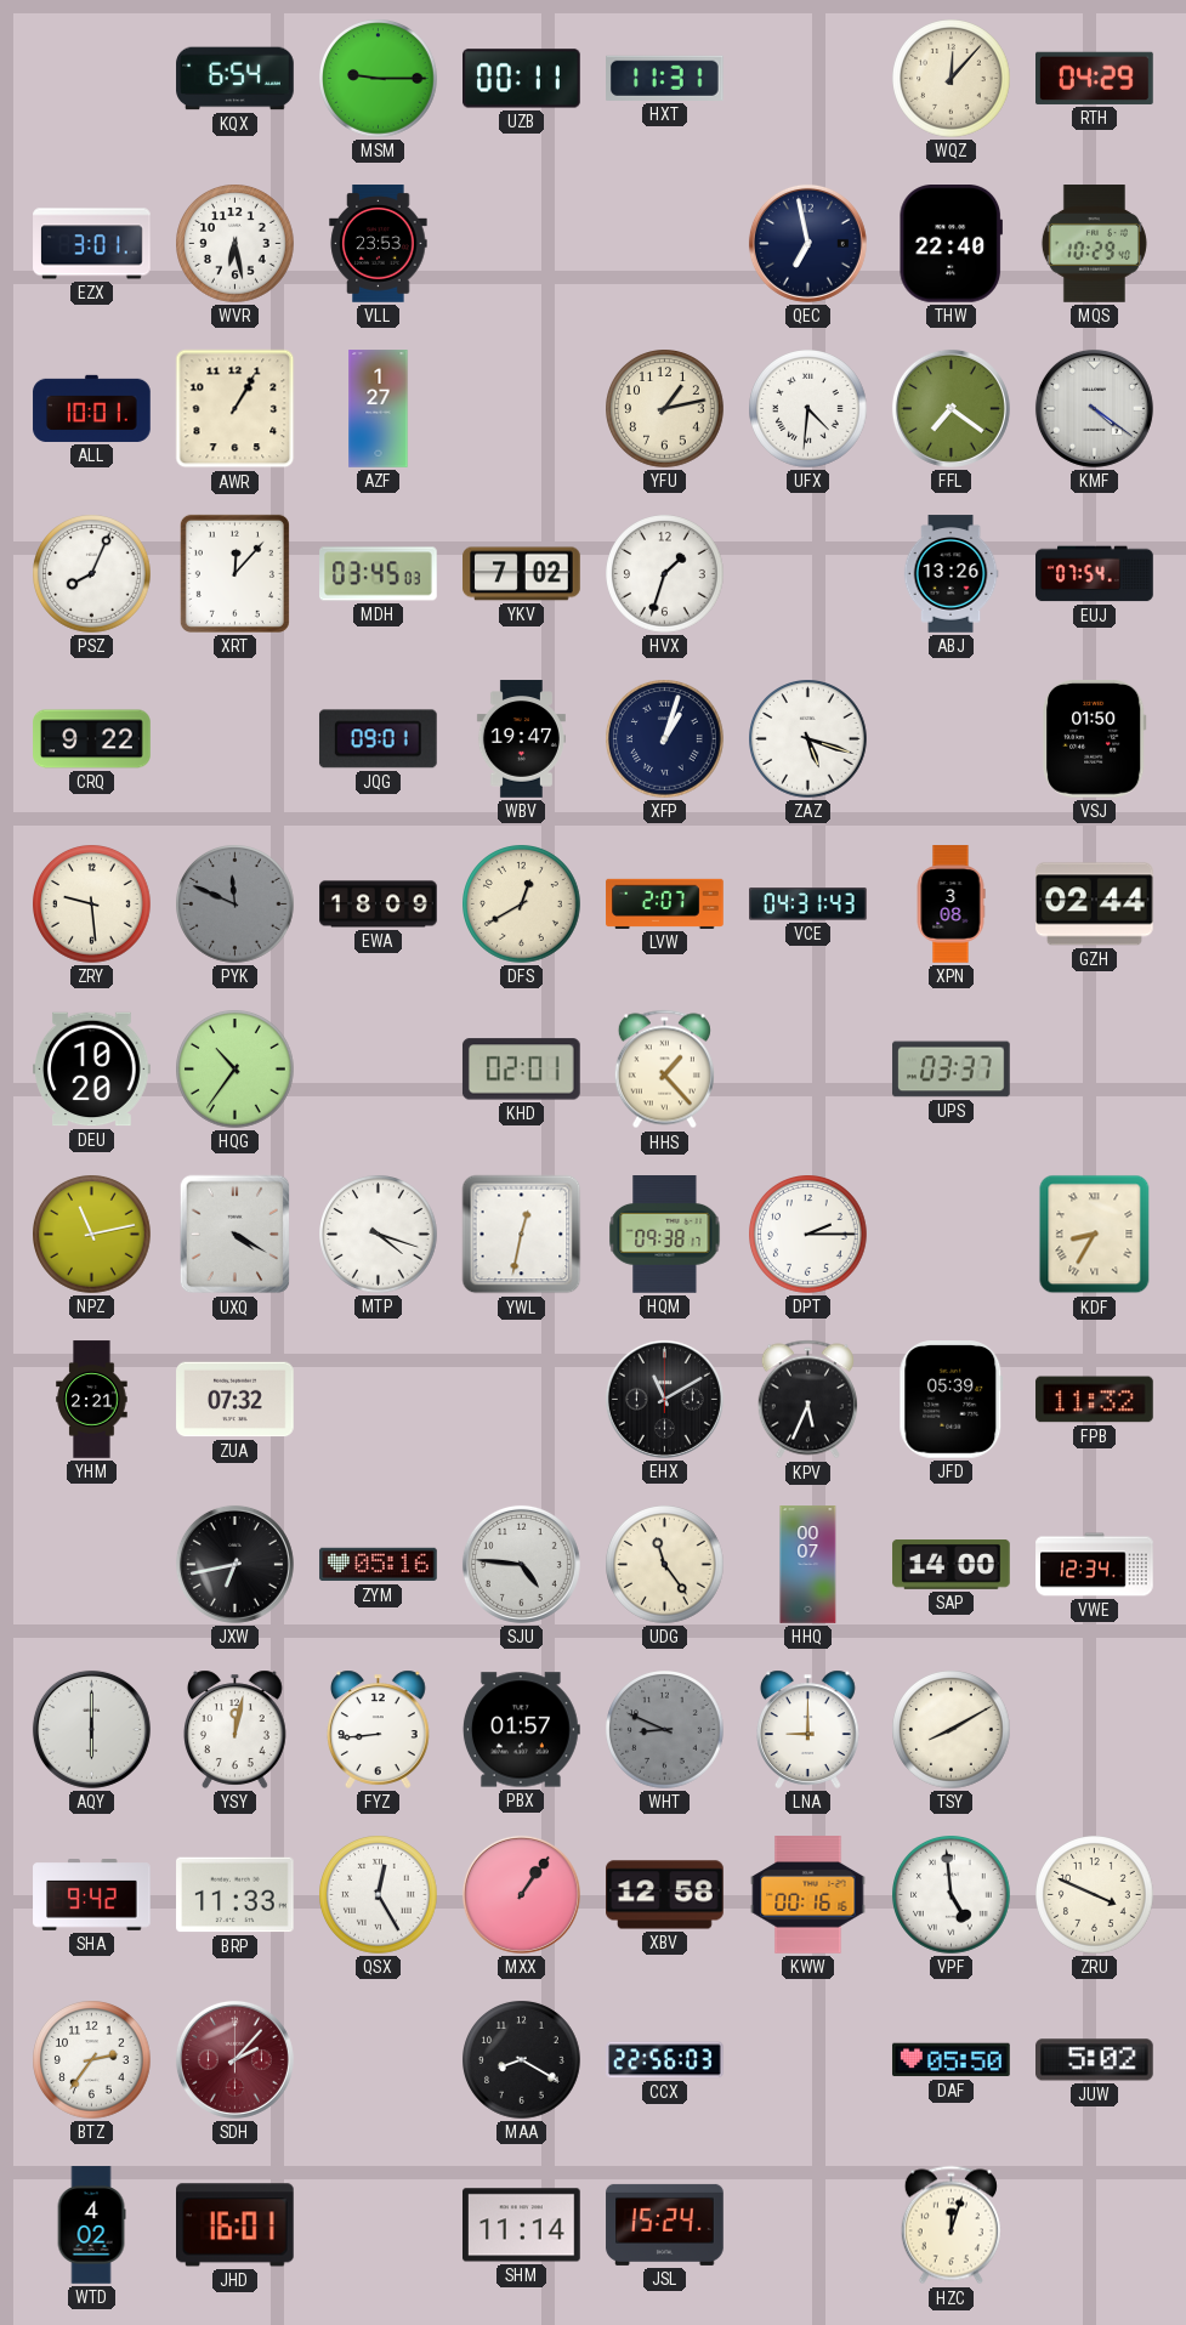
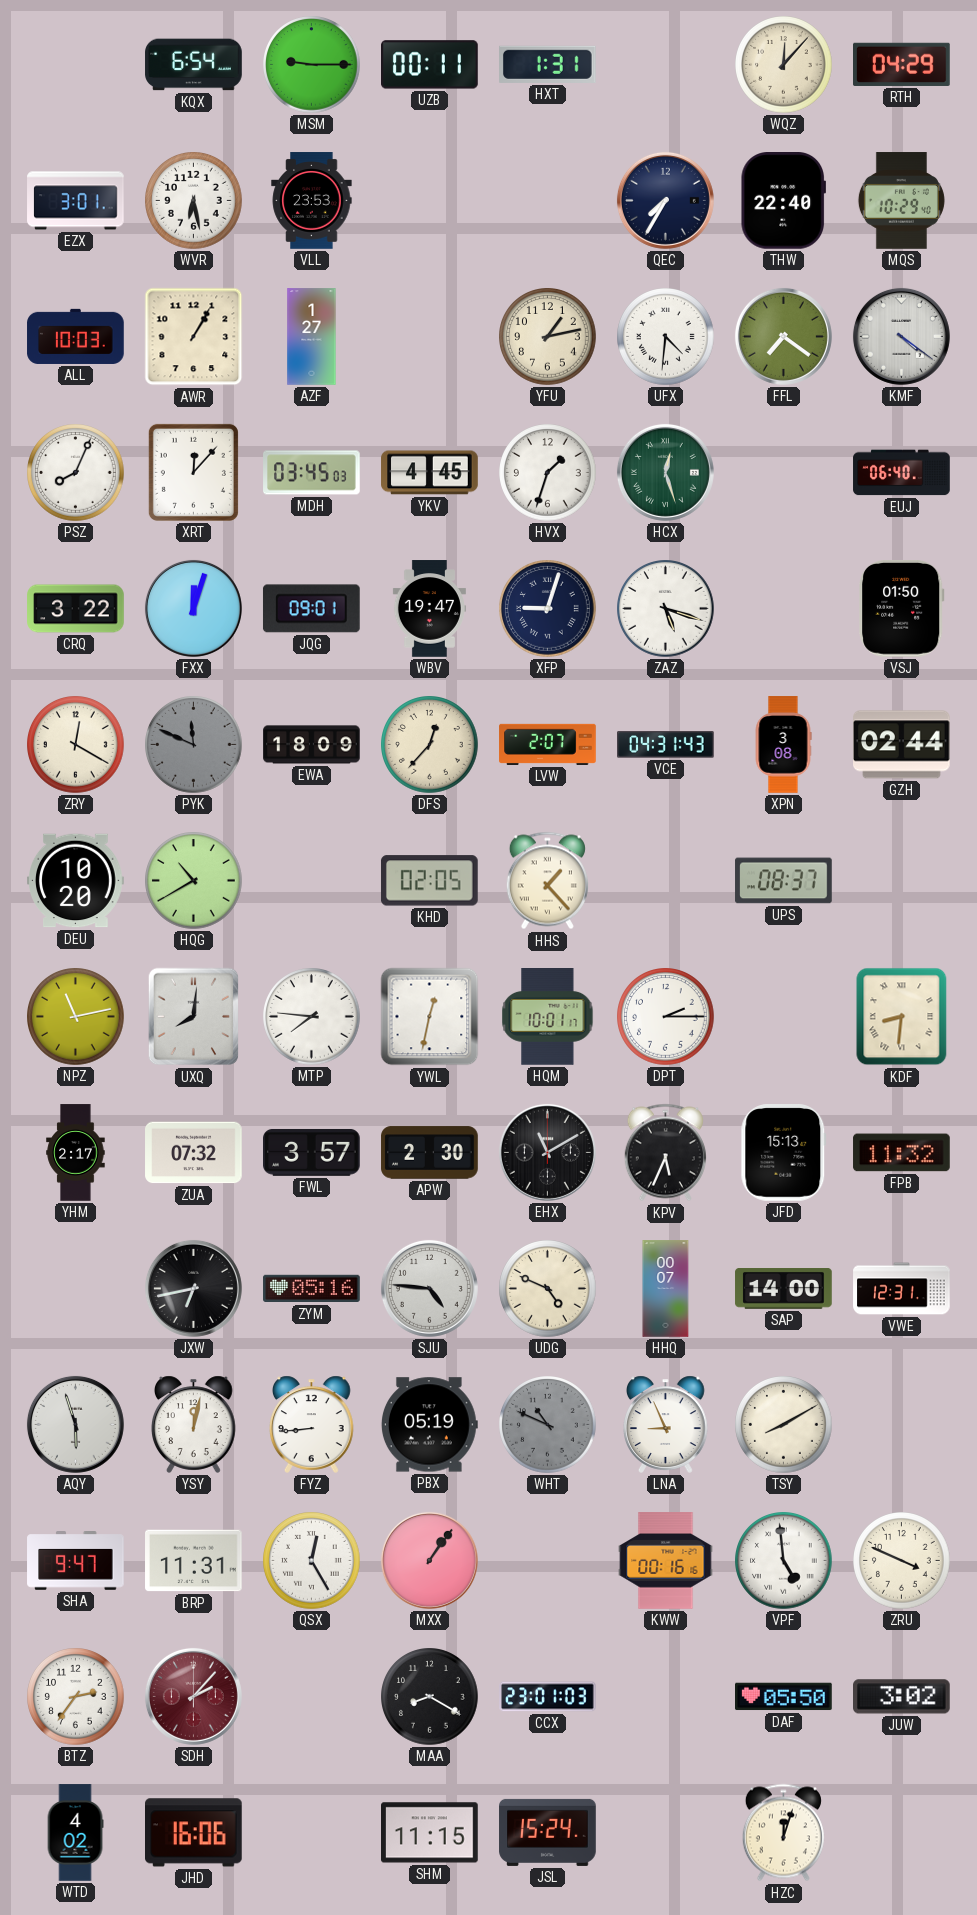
HXT: 11:31 -> 1:31 (548, 64)
QEC: 6:58 -> 7:35 (665, 200)
ALL: 10:01 -> 10:03 (76, 336)
YKV: 7:02 -> 4:45 (430, 473)
HCX: none -> 12:27 (665, 472)
ABJ: 13:26 -> none (950, 574)
EUJ: 07:54 -> 06:40 (902, 473)
CRQ: 9:22 -> 3:22 (76, 609)
FXX: none -> 12:03 (193, 608)
XFP: 1:03 -> 9:03 (548, 609)
ZRY: 9:29 -> 12:20 (76, 745)
DFS: 12:40 -> 12:37 (430, 745)
HQG: 10:36 -> 10:40 (194, 881)
KHD: 02:01 -> 02:05 (429, 881)
UPS: 03:37 -> 08:37 (784, 881)
UXQ: 4:20 -> 8:01 (194, 1017)
MTP: 4:18 -> 7:46 (312, 1017)
HQM: 09:38 -> 10:01 (548, 1017)
KDF: 8:35 -> 8:31 (902, 1017)
YHM: 2:21 -> 2:17 (76, 1153)
FWL: none -> 3:57 (312, 1152)
APW: none -> 2:30 (430, 1153)
JFD: 05:39 -> 15:13 (784, 1153)
UDG: 11:24 -> 4:49 (548, 1289)
VWE: 12:34 -> 12:31 (902, 1289)
AQY: 6:00 -> 5:57 (75, 1424)
PBX: 01:57 -> 05:19 (429, 1425)
WHT: 8:49 -> 10:49 (548, 1425)
LNA: 9:00 -> 8:56 (666, 1424)
SHA: 9:42 -> 9:47 (76, 1561)
BRP: 11:33 -> 11:31 (194, 1561)
XBV: 12:58 -> none (665, 1895)
CCX: 22:56 -> 23:01 (548, 1697)
JUW: 5:02 -> 3:02 (902, 1697)
JHD: 16:01 -> 16:06 (194, 1833)
SHM: 11:14 -> 11:15 (430, 1833)
